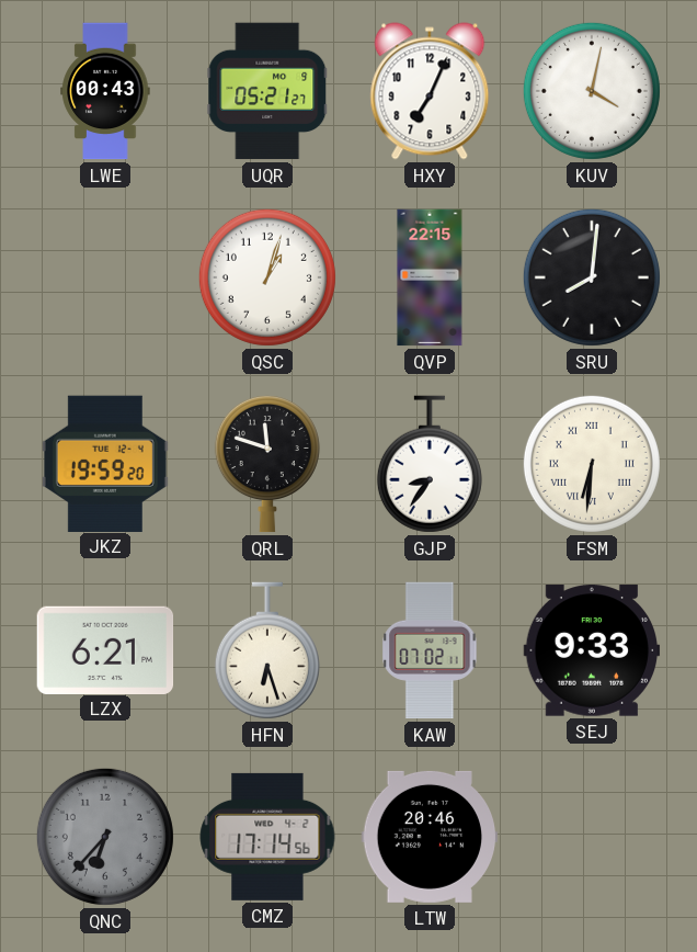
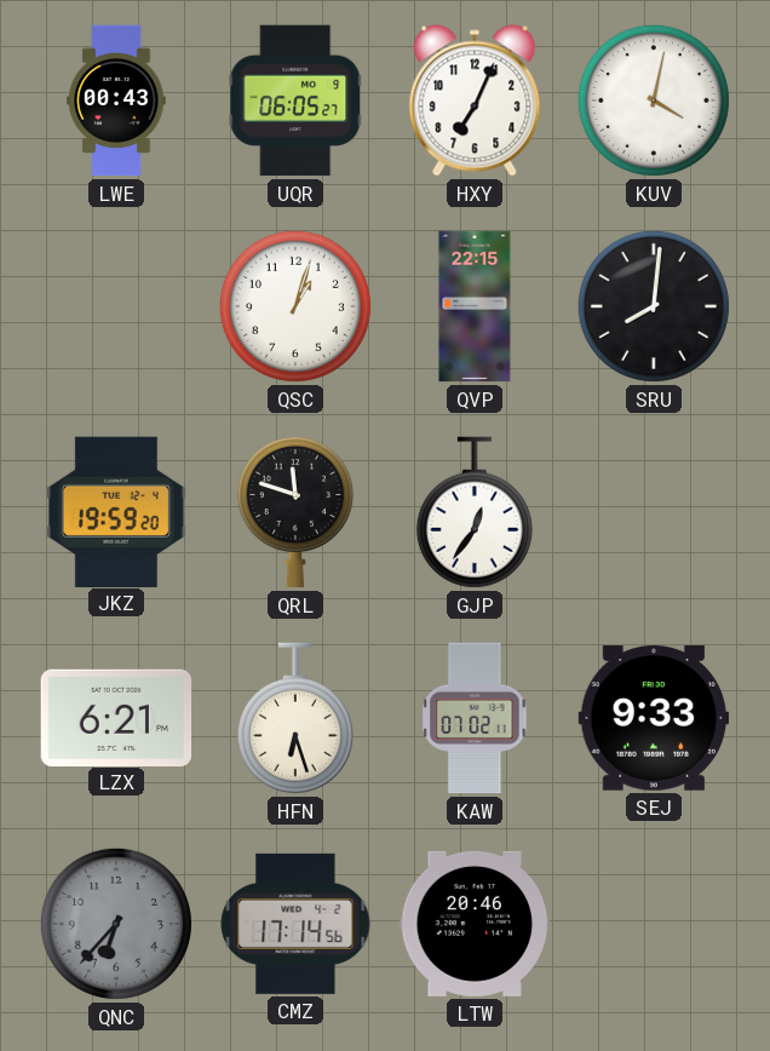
UQR: 05:21 -> 06:05 (295, 100)
GJP: 8:36 -> 12:36 (475, 512)
FSM: 6:31 -> none (592, 464)
